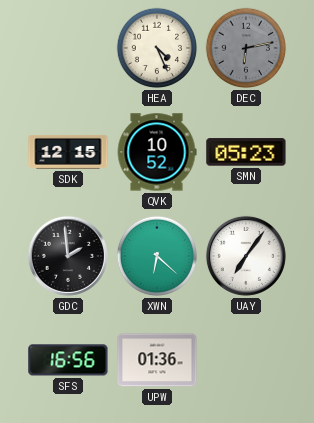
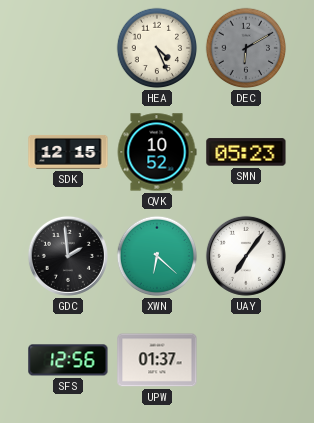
DEC: 6:13 -> 6:10 (246, 48)
SFS: 16:56 -> 12:56 (68, 360)
UPW: 01:36 -> 01:37 (157, 360)
